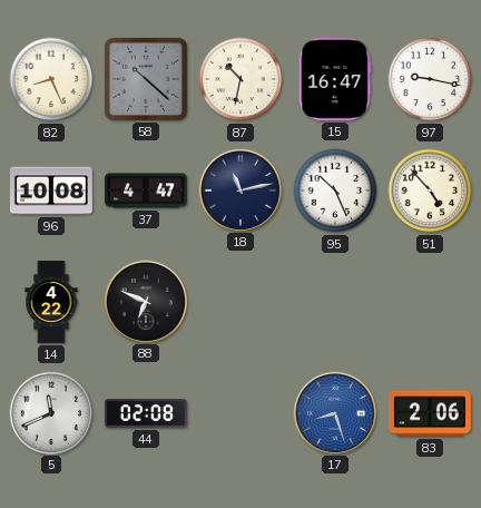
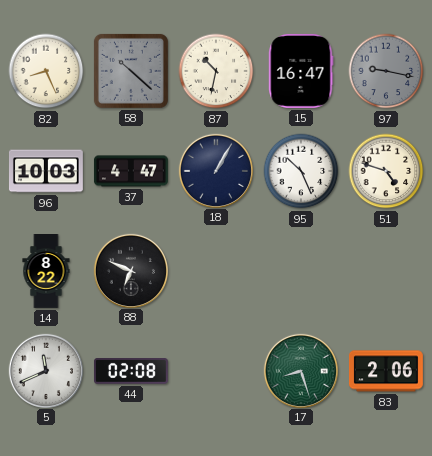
97 dial: white -> grey (386, 71)
96: 10:08 -> 10:03 (46, 171)
18: 11:13 -> 1:05 (215, 170)
51: 4:53 -> 4:48 (386, 171)
14: 4:22 -> 8:22 (46, 272)
17 dial: blue -> green (300, 370)
